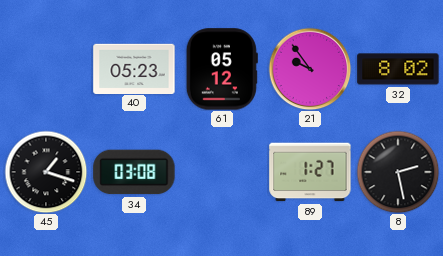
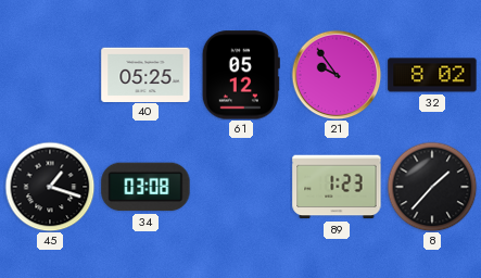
40: 05:23 -> 05:25 (145, 74)
89: 1:27 -> 1:23 (337, 187)
8: 2:28 -> 1:37 (432, 187)
